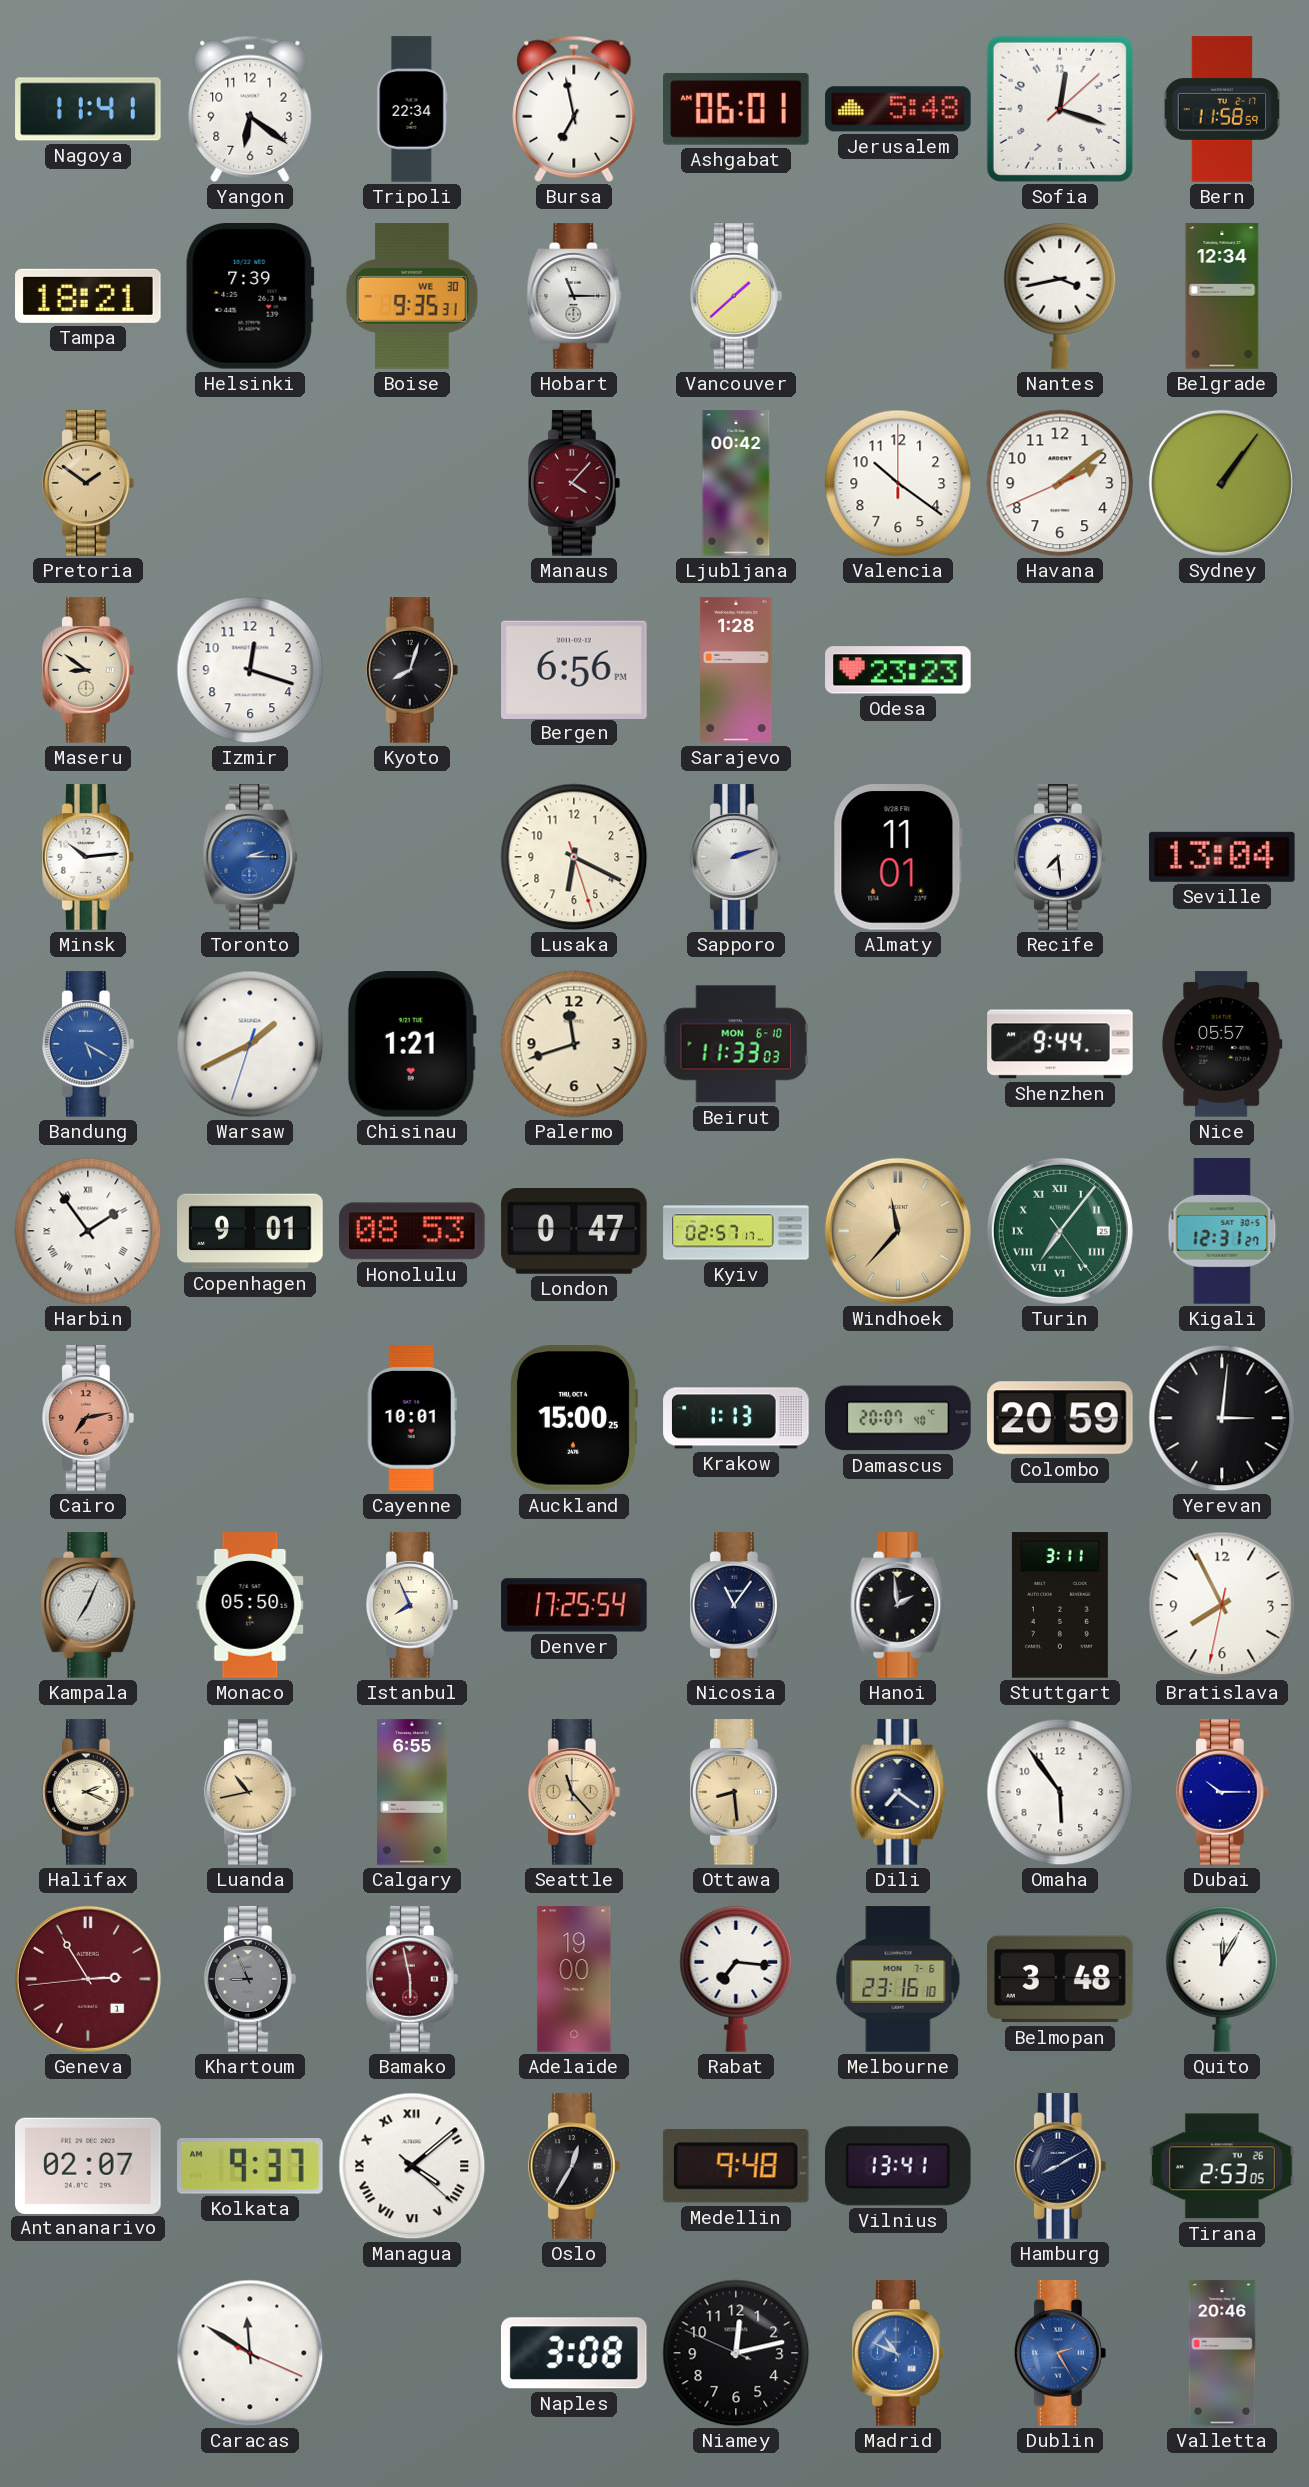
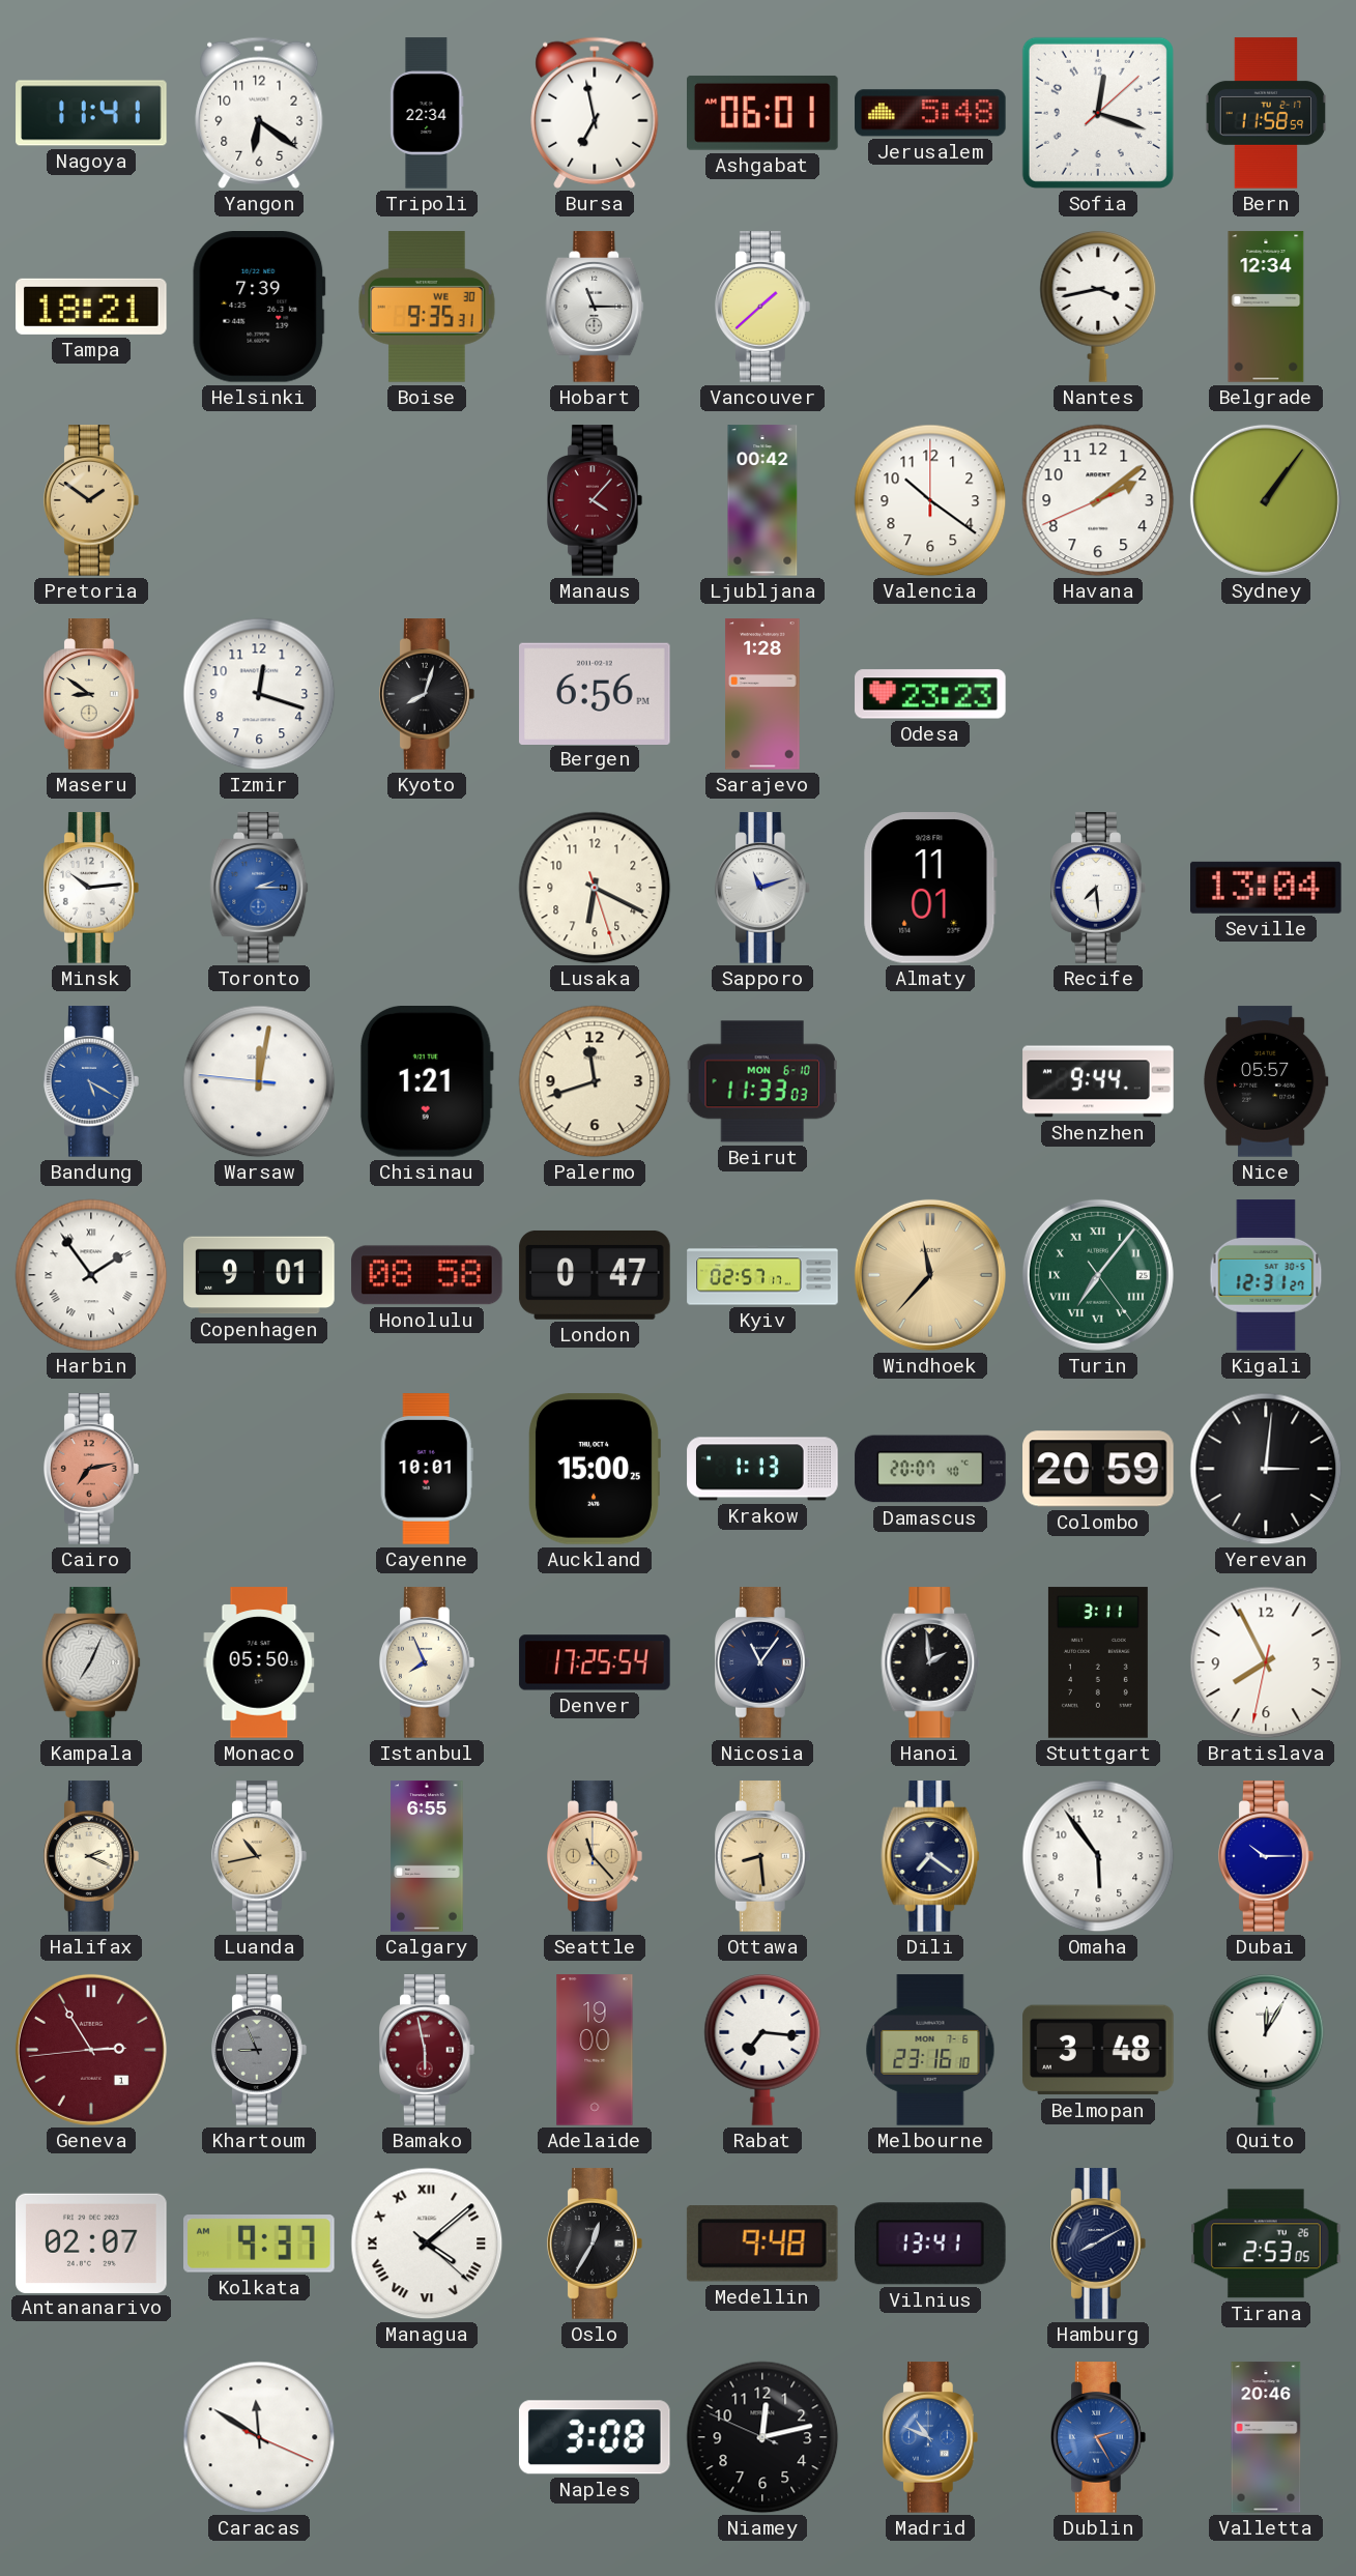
Sapporo: 2:12 -> 11:12 (763, 888)
Warsaw: 1:40 -> 12:01 (259, 1081)
Honolulu: 08:53 -> 08:58 (427, 1275)
